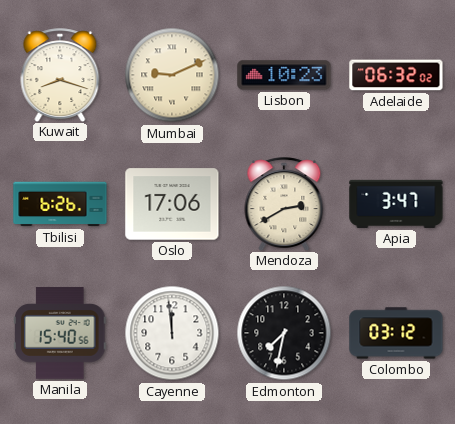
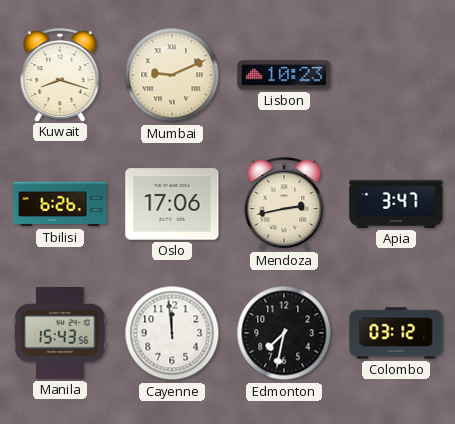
Adelaide: 06:32 -> none (396, 75)
Mendoza: 2:40 -> 2:43 (284, 204)
Manila: 15:40 -> 15:43 (61, 333)
